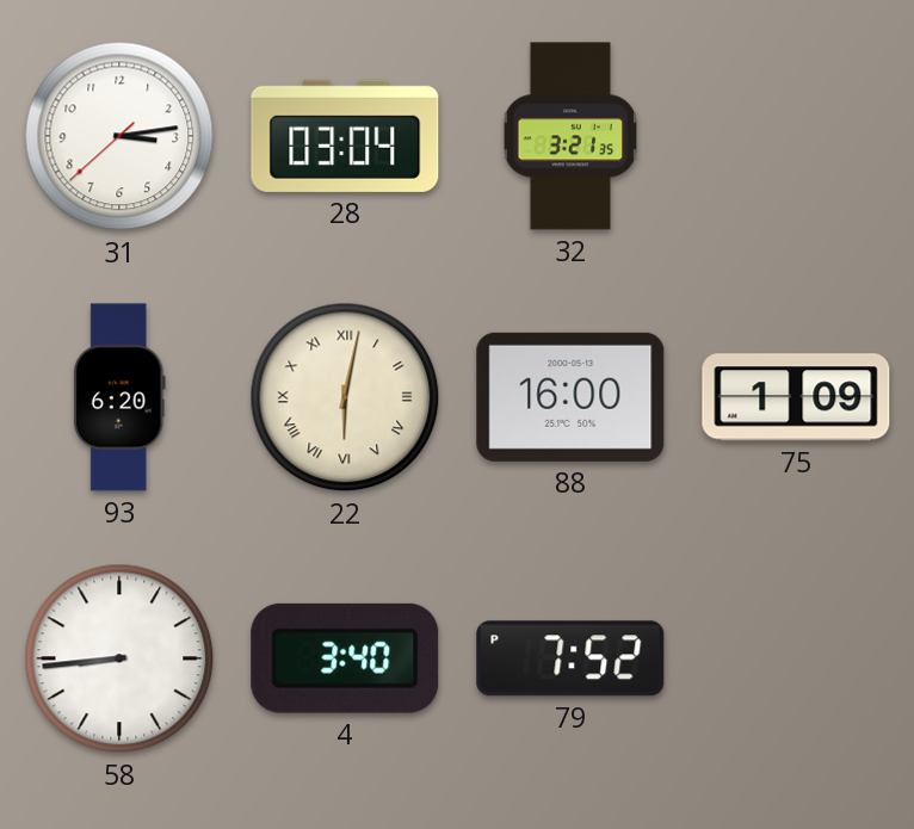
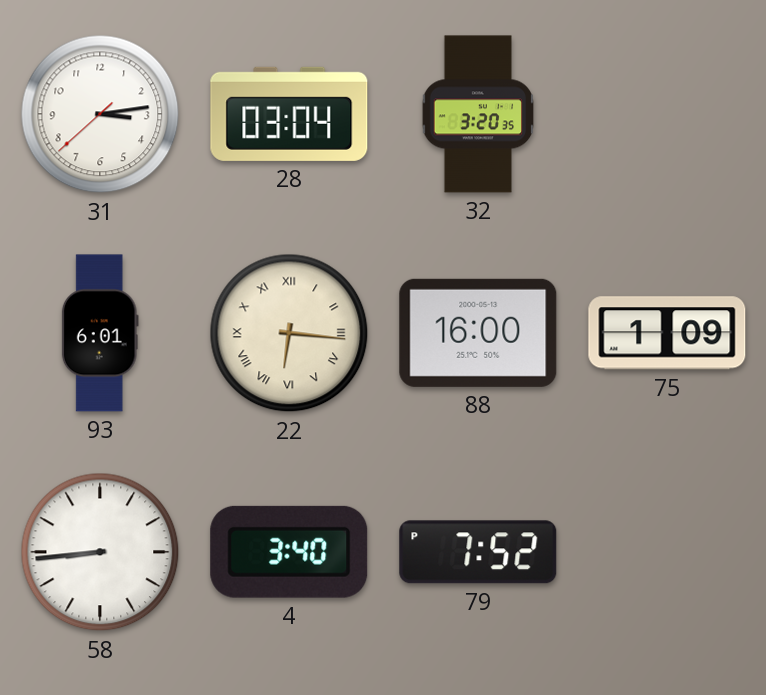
32: 3:21 -> 3:20 (478, 114)
93: 6:20 -> 6:01 (100, 333)
22: 6:02 -> 6:16 (289, 333)
